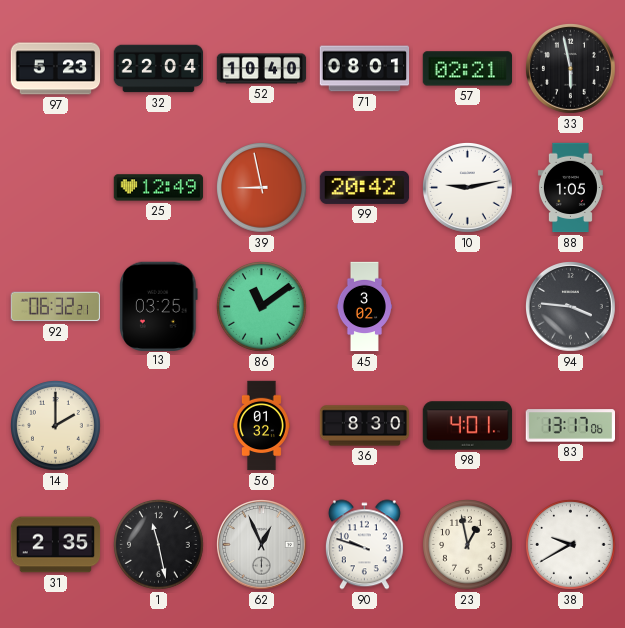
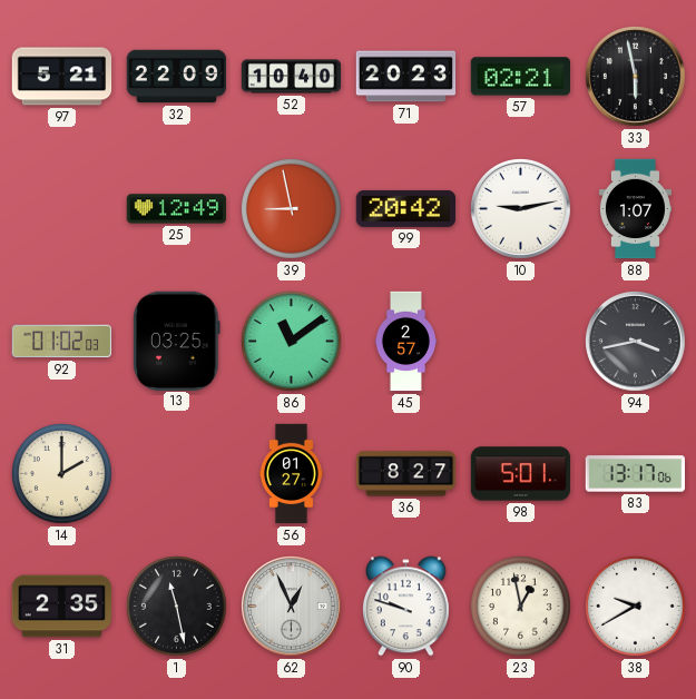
97: 5:23 -> 5:21 (62, 77)
32: 22:04 -> 22:09 (177, 77)
71: 08:01 -> 20:23 (406, 77)
88: 1:05 -> 1:07 (635, 209)
92: 06:32 -> 01:02 (61, 342)
45: 3:02 -> 2:57 (405, 342)
94: 3:46 -> 3:43 (636, 342)
56: 01:32 -> 01:27 (292, 474)
36: 8:30 -> 8:27 (406, 474)
98: 4:01 -> 5:01 (521, 474)
